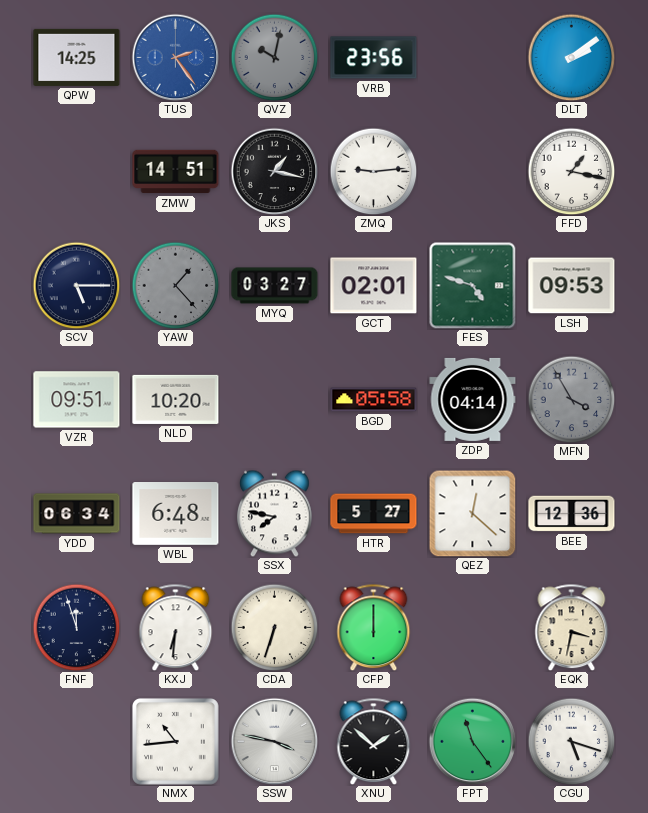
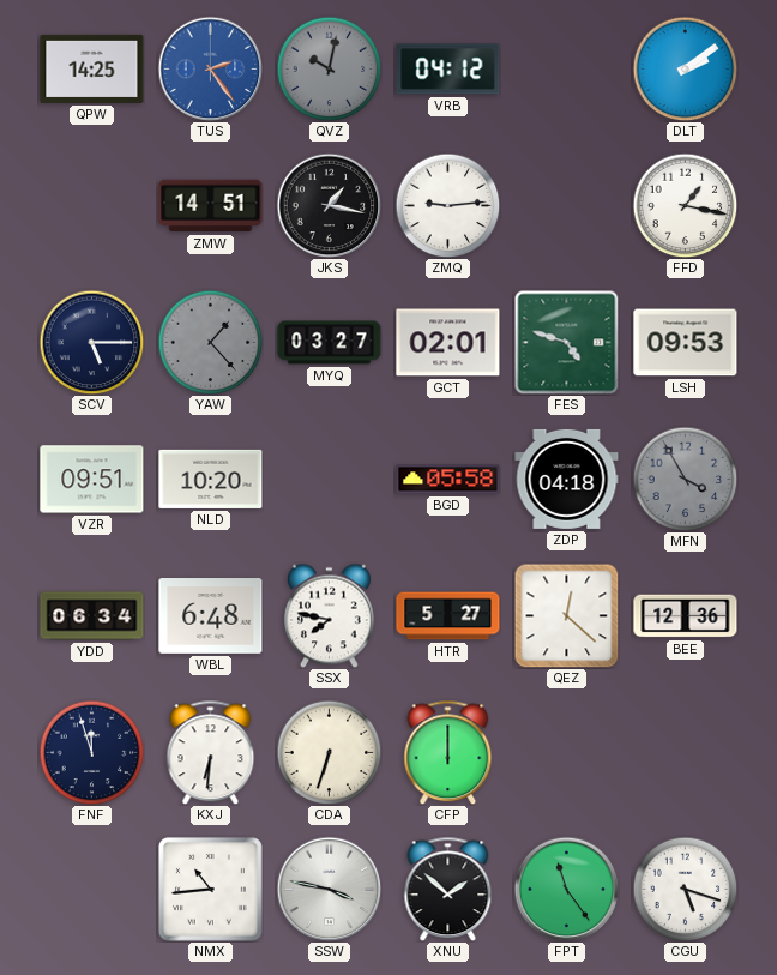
VRB: 23:56 -> 04:12 (448, 70)
ZDP: 04:14 -> 04:18 (567, 479)
EQK: 3:32 -> none (572, 627)
